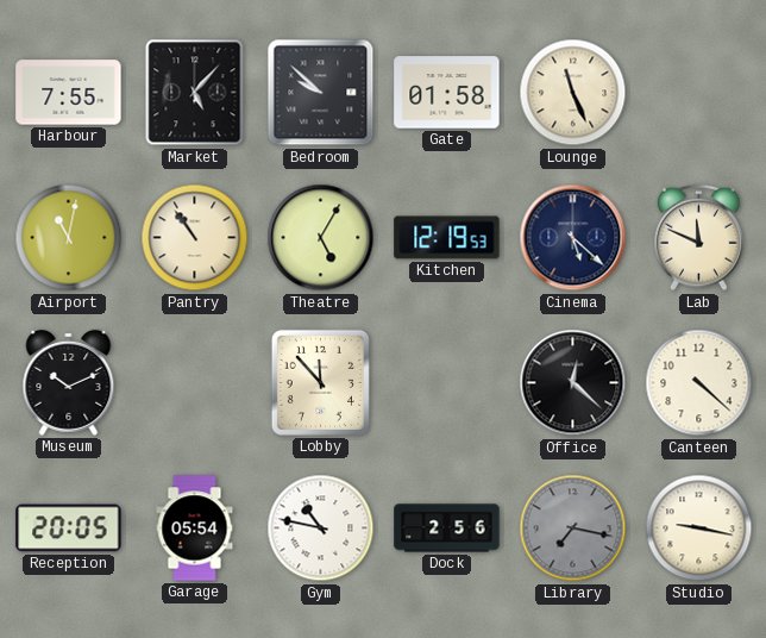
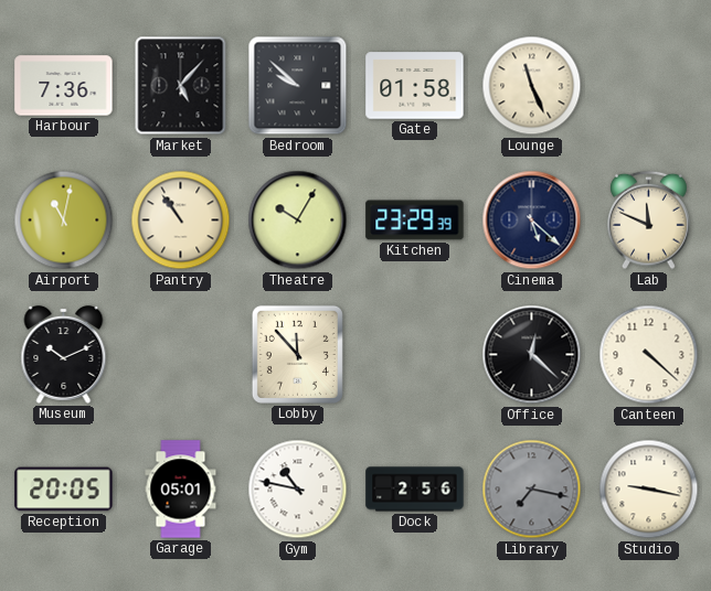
Harbour: 7:55 -> 7:36 (64, 86)
Theatre: 5:05 -> 10:05 (298, 221)
Kitchen: 12:19 -> 23:29 (415, 221)
Garage: 05:54 -> 05:01 (181, 490)
